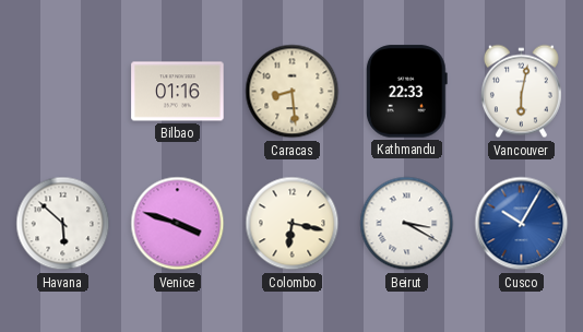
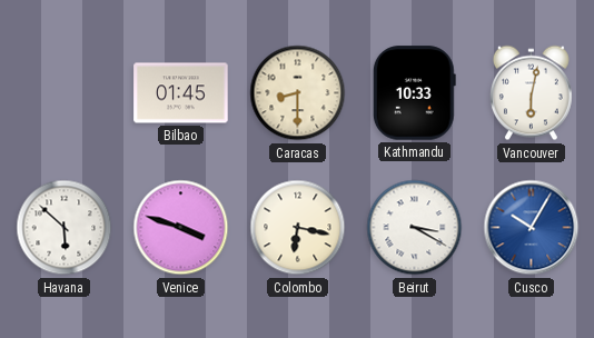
Bilbao: 01:16 -> 01:45 (181, 93)
Caracas: 8:29 -> 8:30 (298, 93)
Kathmandu: 22:33 -> 10:33 (414, 93)
